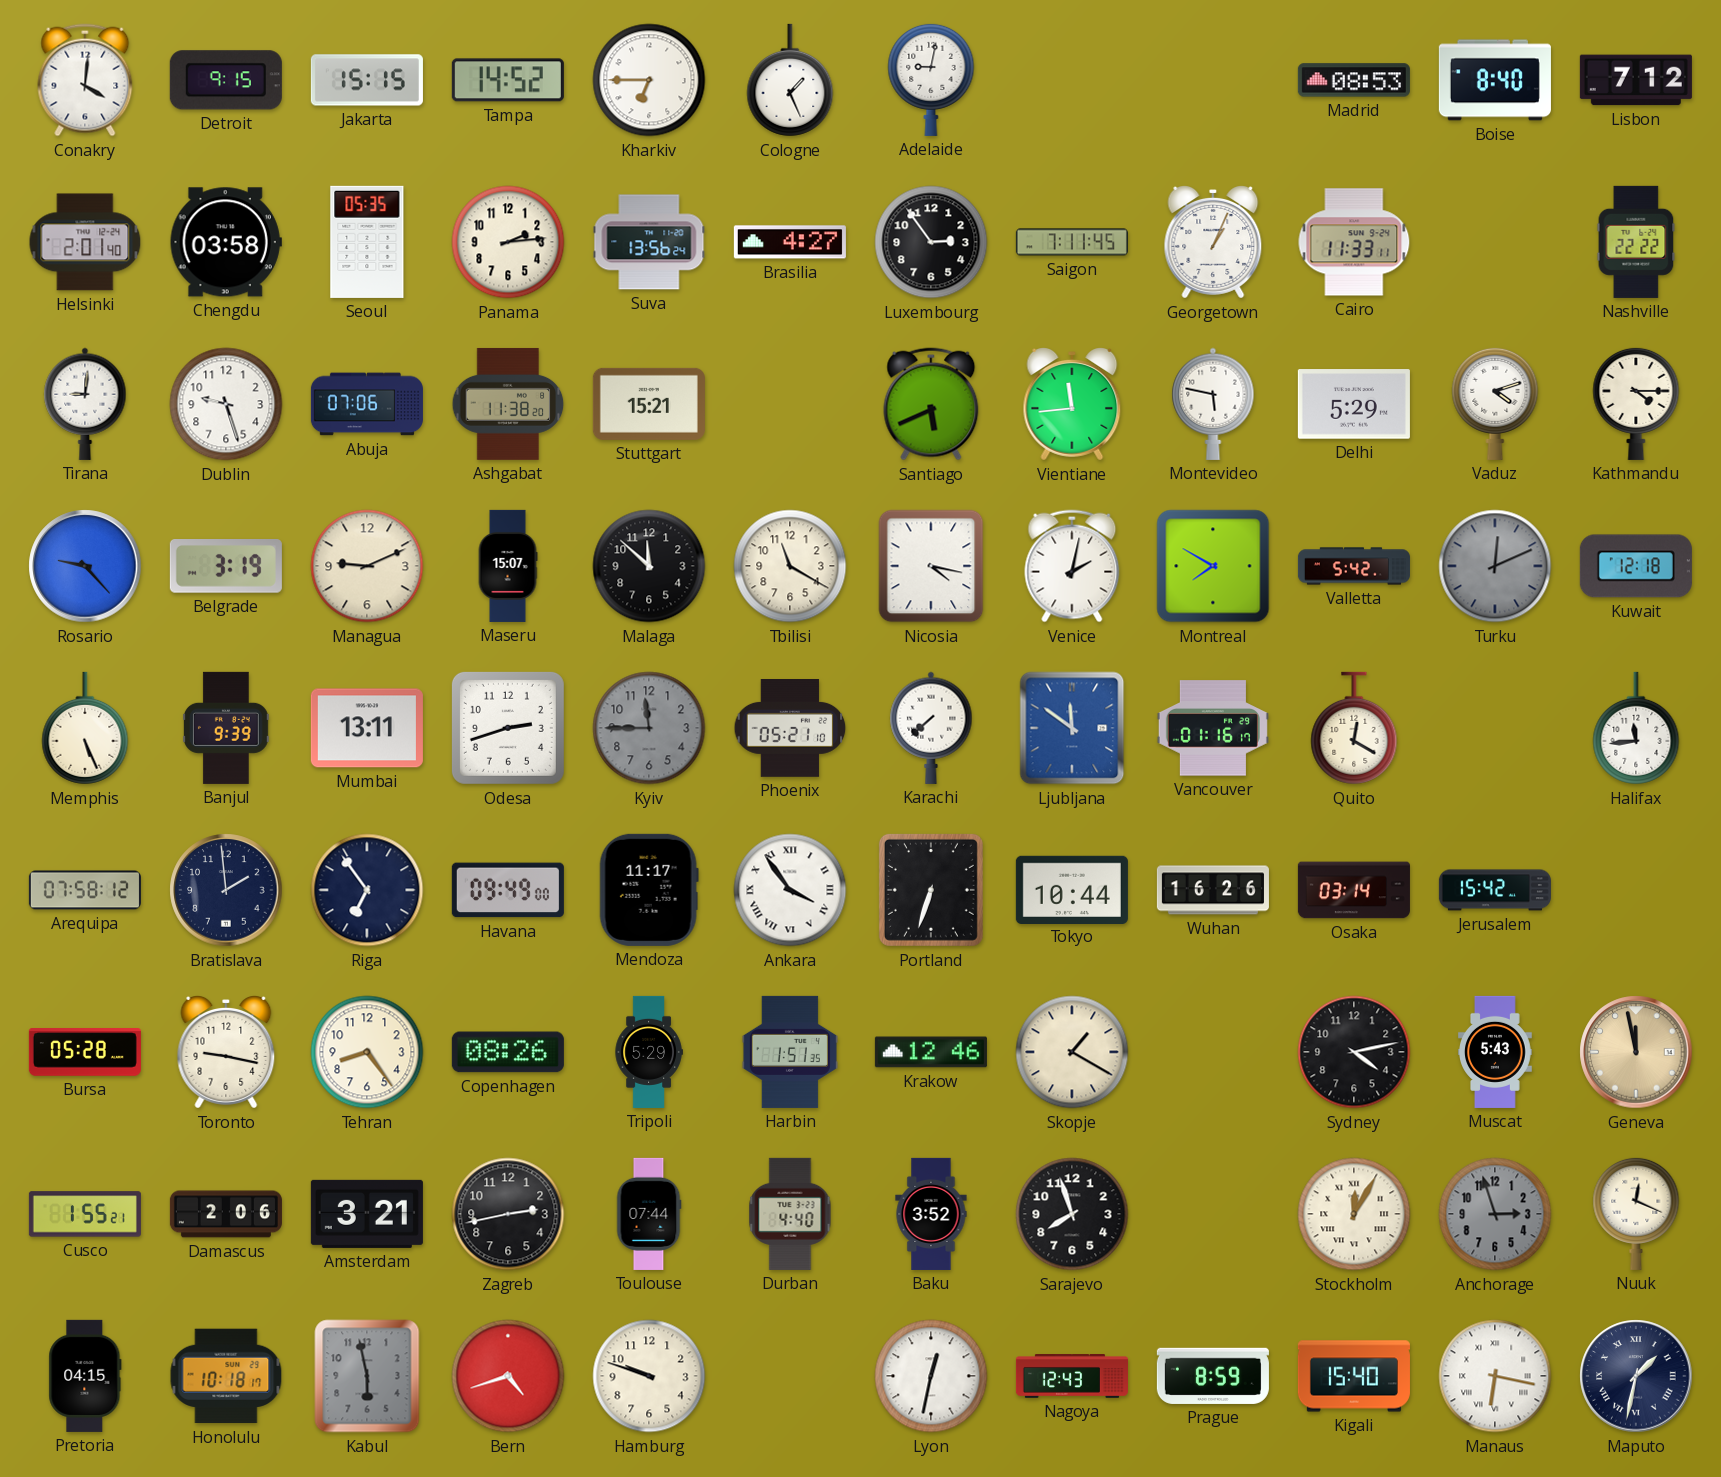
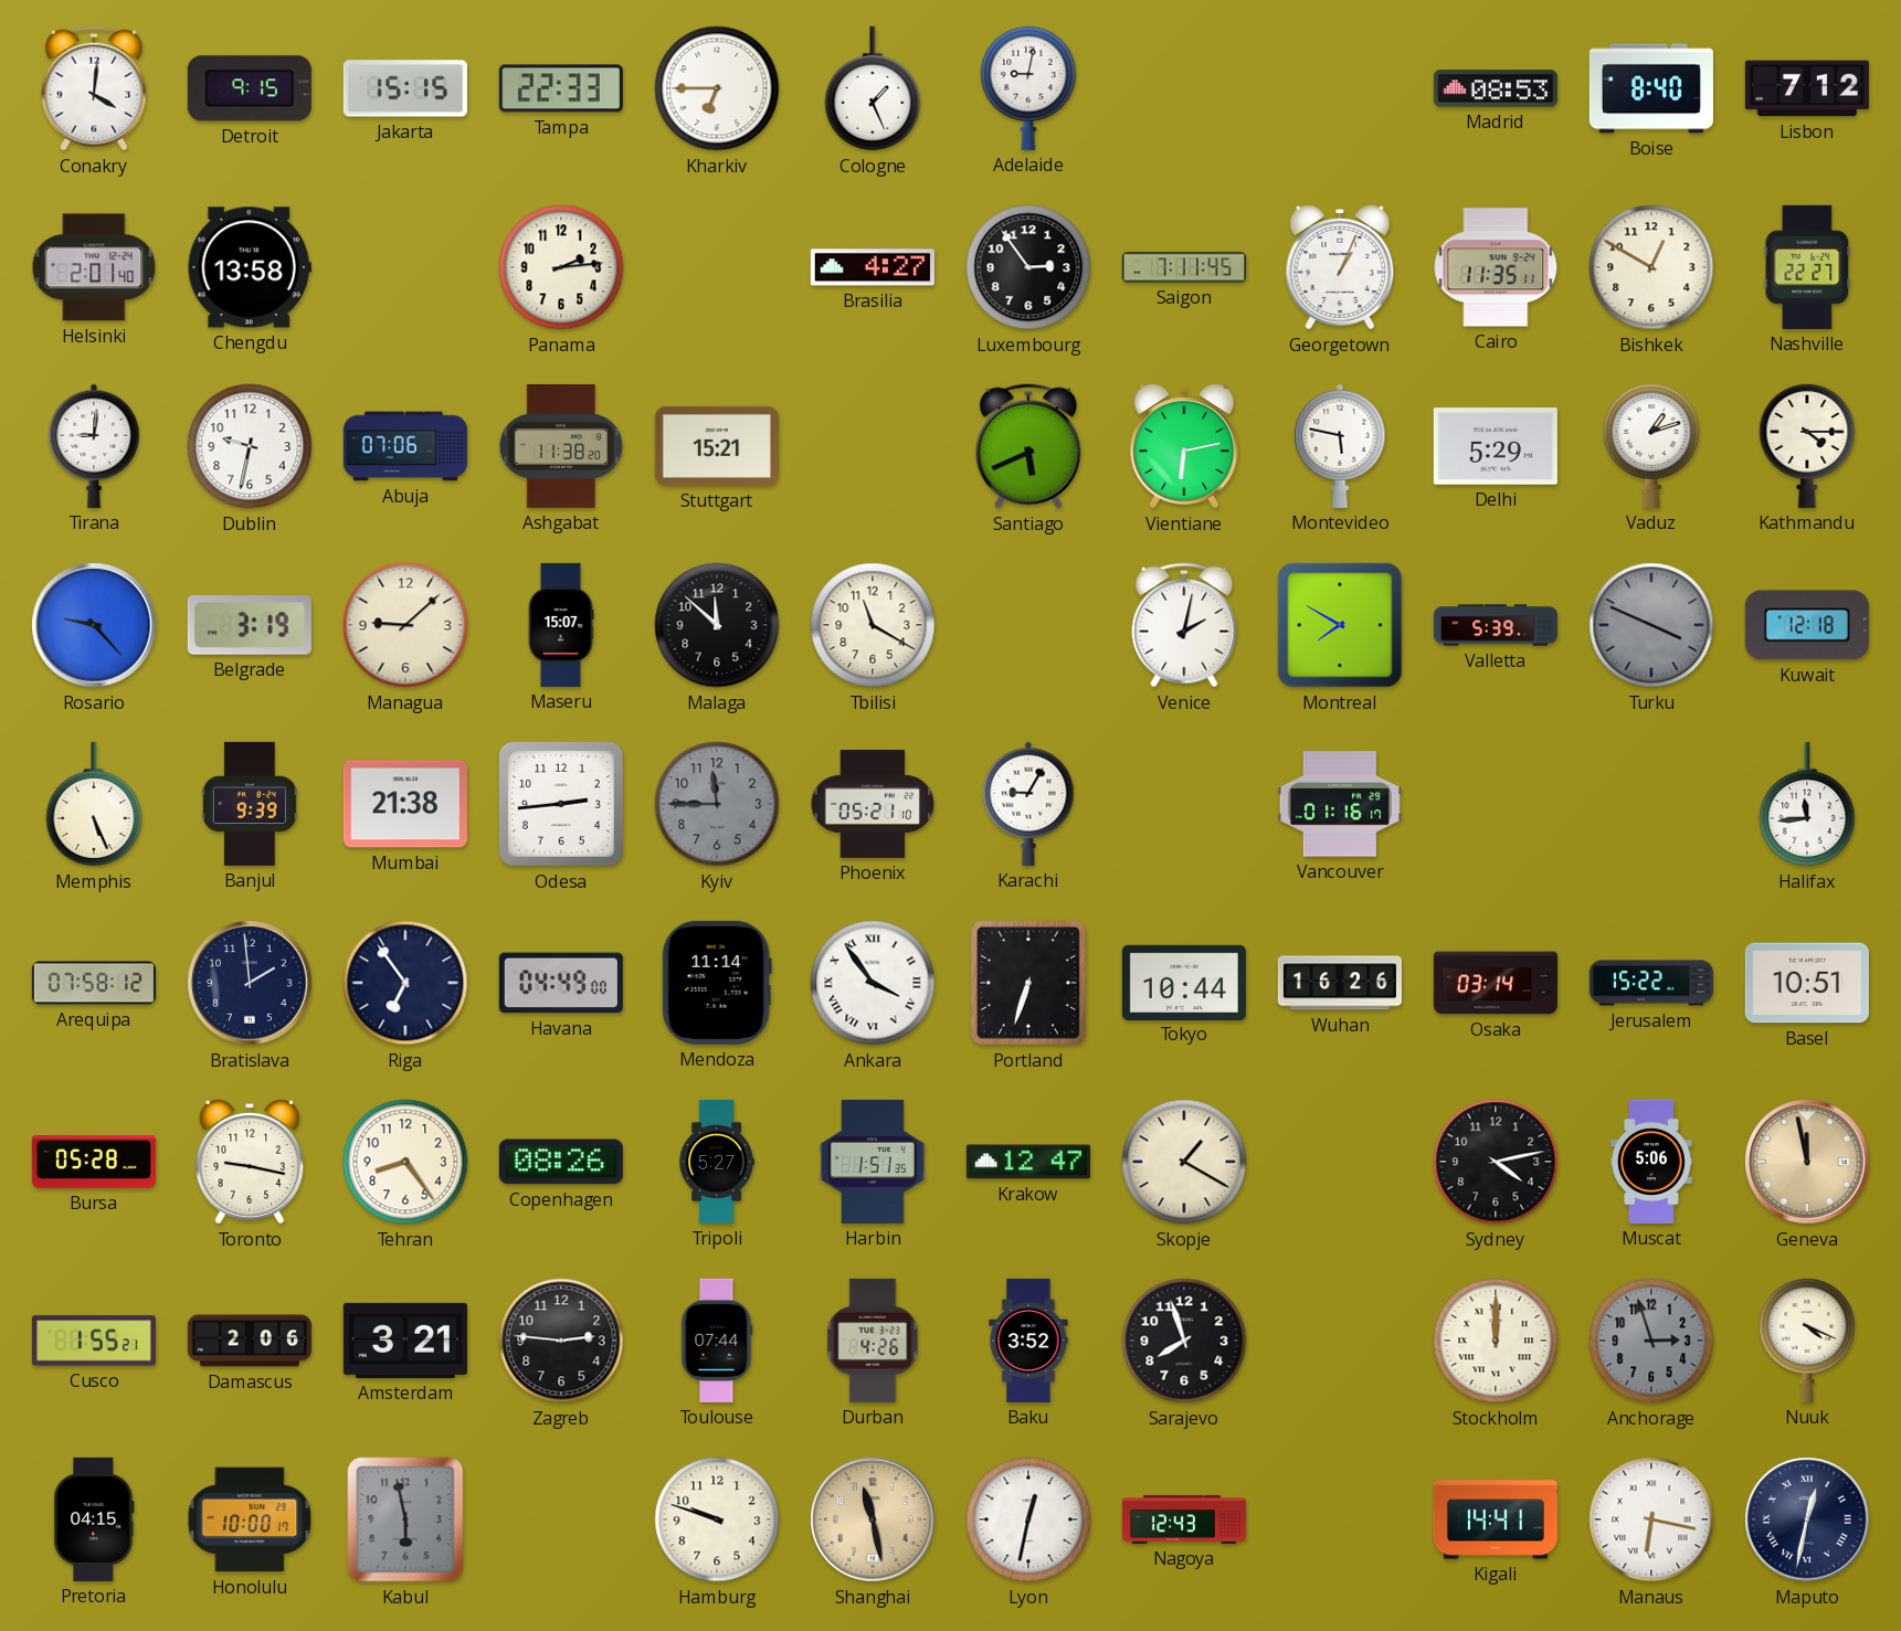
Tampa: 14:52 -> 22:33 (561, 88)
Chengdu: 03:58 -> 13:58 (250, 267)
Seoul: 05:35 -> none (367, 242)
Suva: 13:56 -> none (649, 242)
Cairo: 11:33 -> 11:35 (1496, 267)
Bishkek: none -> 12:50 (1651, 267)
Nashville: 22:22 -> 22:27 (1807, 267)
Dublin: 9:27 -> 9:32 (250, 446)
Vientiane: 11:44 -> 6:13 (1184, 447)
Vaduz: 4:12 -> 1:12 (1651, 445)
Managua: 9:11 -> 9:08 (405, 625)
Nicosia: 4:17 -> none (931, 566)
Valletta: 5:42 -> 5:39 (1496, 625)
Turku: 12:11 -> 3:49 (1651, 625)
Mumbai: 13:11 -> 21:38 (405, 804)
Odesa: 2:42 -> 2:44 (561, 804)
Karachi: 7:38 -> 9:05 (1028, 804)
Ljubljana: 11:51 -> none (1072, 728)
Quito: 12:20 -> none (1354, 728)
Havana: 09:49 -> 04:49 (561, 983)
Mendoza: 11:17 -> 11:14 (717, 983)
Jerusalem: 15:42 -> 15:22 (1651, 983)
Basel: none -> 10:51 (1807, 983)
Tripoli: 5:29 -> 5:27 (717, 1162)
Krakow: 12:46 -> 12:47 (1028, 1162)
Muscat: 5:43 -> 5:06 (1651, 1162)
Zagreb: 2:43 -> 2:46 (561, 1341)
Durban: 4:40 -> 4:26 (873, 1341)
Stockholm: 12:05 -> 12:00 (1496, 1341)
Nuuk: 12:19 -> 4:19 (1807, 1339)
Honolulu: 10:18 -> 10:00 (250, 1519)
Bern: 4:42 -> none (508, 1376)
Shanghai: none -> 11:28 (873, 1519)
Prague: 8:59 -> none (1213, 1376)
Kigali: 15:40 -> 14:41 (1496, 1519)
Maputo: 1:32 -> 12:32 (1807, 1519)
